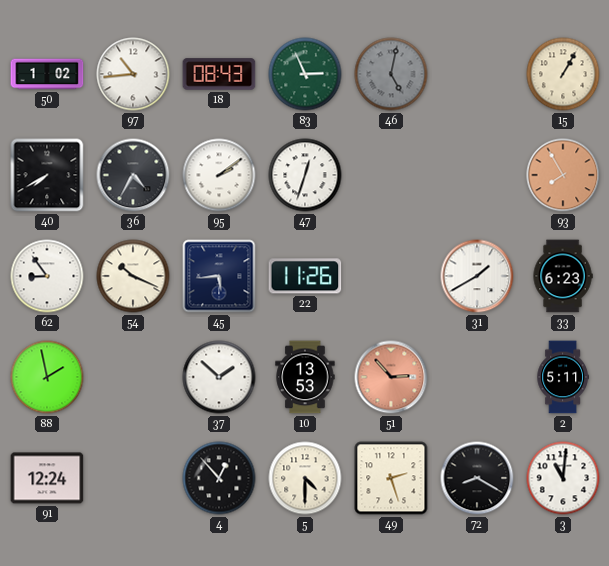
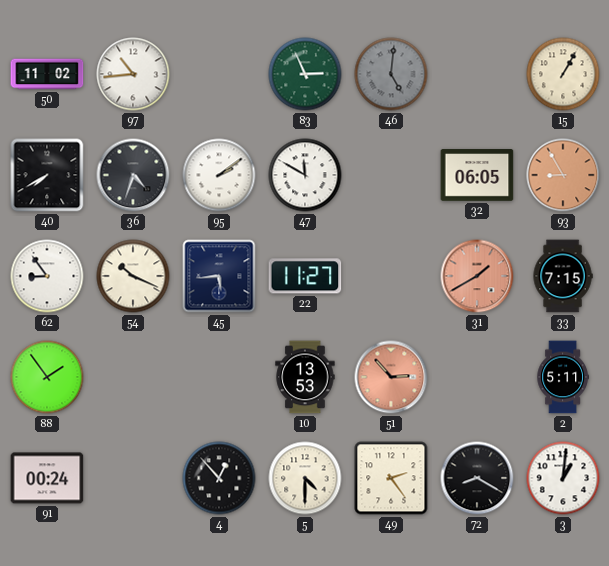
50: 1:02 -> 11:02 (47, 74)
18: 08:43 -> none (219, 74)
46: 5:02 -> 5:01 (391, 74)
36: 4:35 -> 4:33 (133, 175)
47: 12:33 -> 11:50 (305, 175)
32: none -> 06:05 (477, 175)
93: 7:55 -> 8:55 (563, 175)
22: 11:26 -> 11:27 (305, 276)
31 dial: white -> salmon (477, 276)
33: 6:23 -> 7:15 (563, 276)
88: 1:58 -> 1:54 (47, 377)
37: 1:52 -> none (219, 377)
91: 12:24 -> 00:24 (47, 478)
49: 2:27 -> 2:24 (391, 478)
3: 11:01 -> 1:01 (563, 478)
